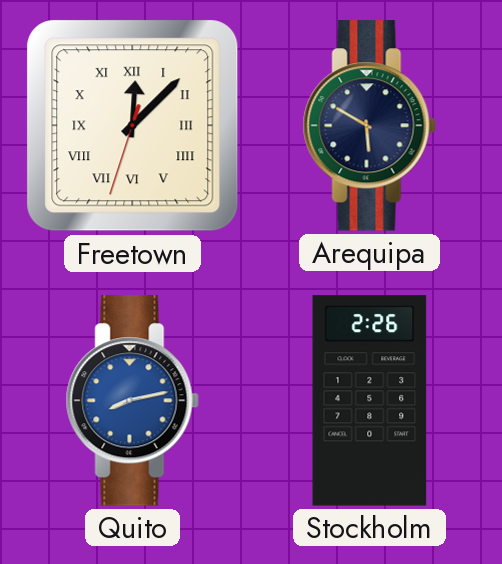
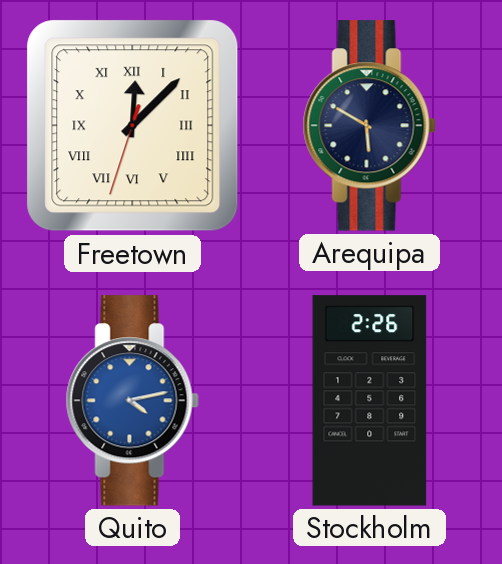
Quito: 8:13 -> 4:13 (132, 401)
